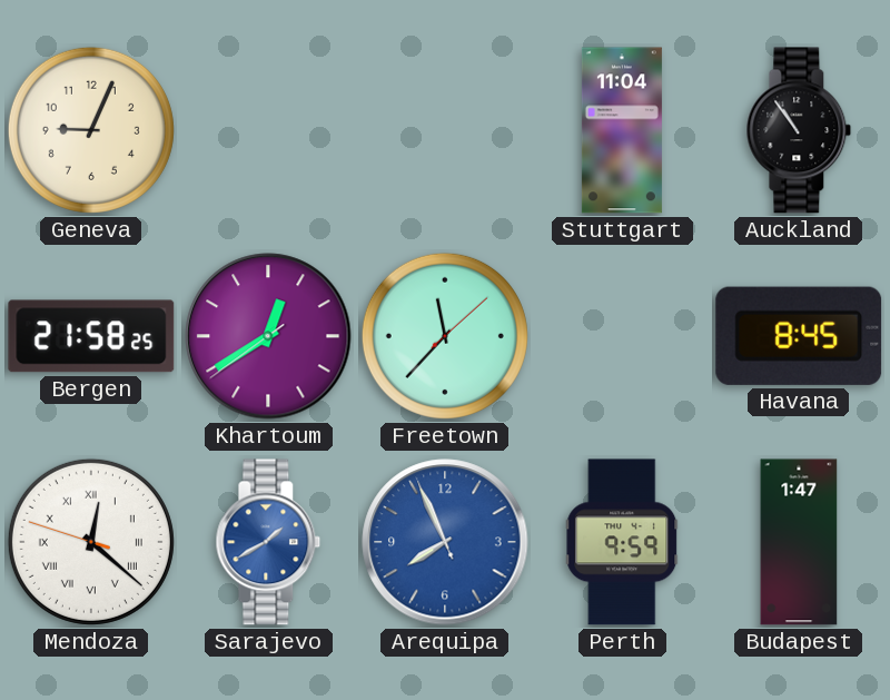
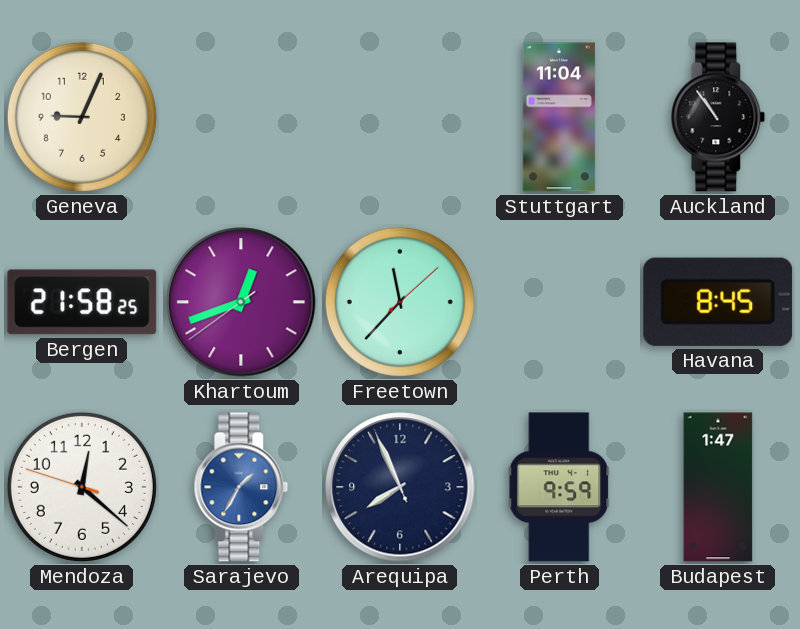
Khartoum: 12:39 -> 12:41 (241, 302)
Mendoza numerals: Roman -> Arabic (82, 487)
Sarajevo: 1:40 -> 1:35 (241, 487)
Arequipa dial: blue -> navy (400, 487)
